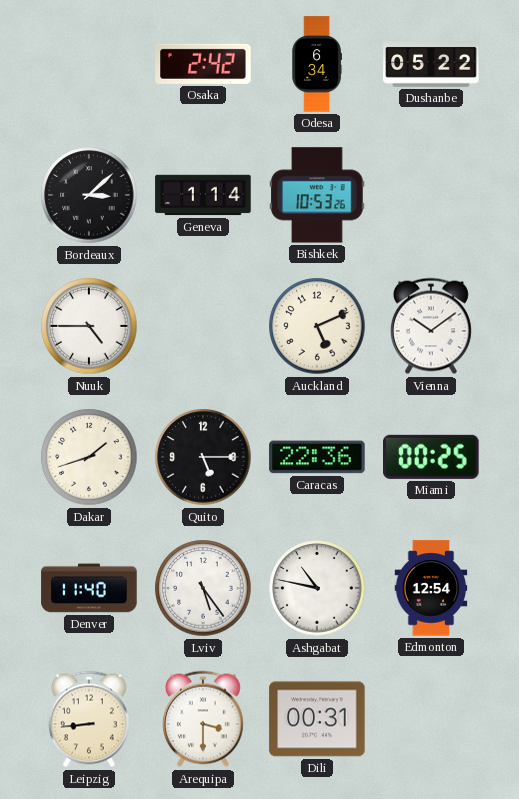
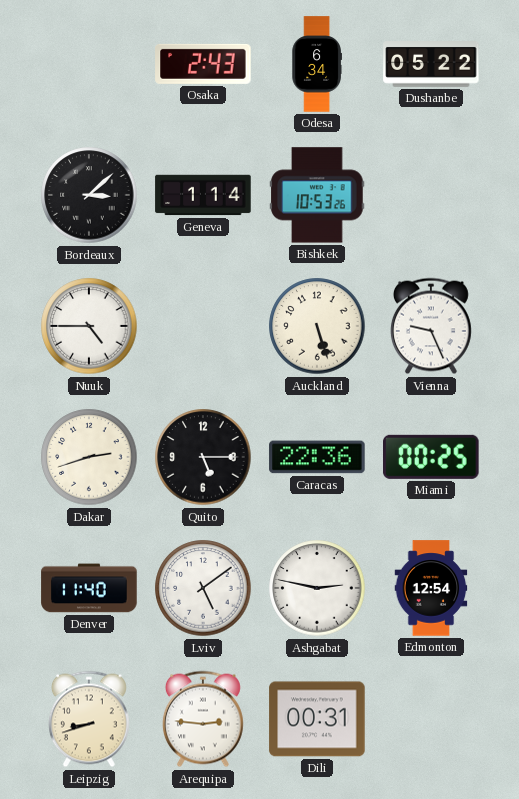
Osaka: 2:42 -> 2:43 (203, 64)
Auckland: 5:11 -> 5:27 (317, 326)
Vienna: 10:09 -> 9:26 (431, 326)
Dakar: 1:42 -> 2:42 (89, 457)
Lviv: 5:24 -> 5:09 (203, 588)
Ashgabat: 10:47 -> 2:47 (317, 588)
Leipzig: 8:44 -> 8:42 (89, 719)
Arequipa: 3:30 -> 2:46 (203, 719)
